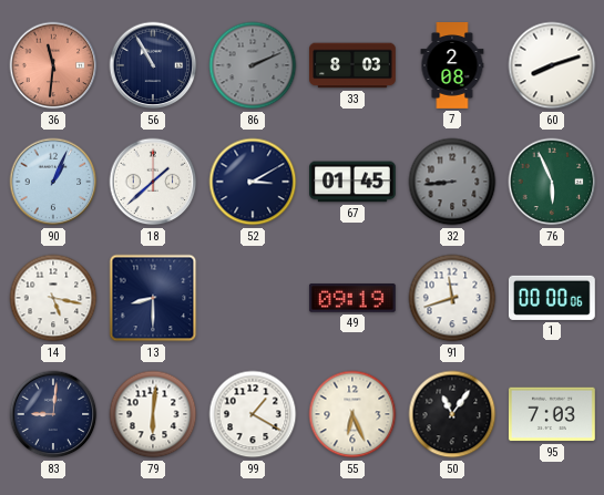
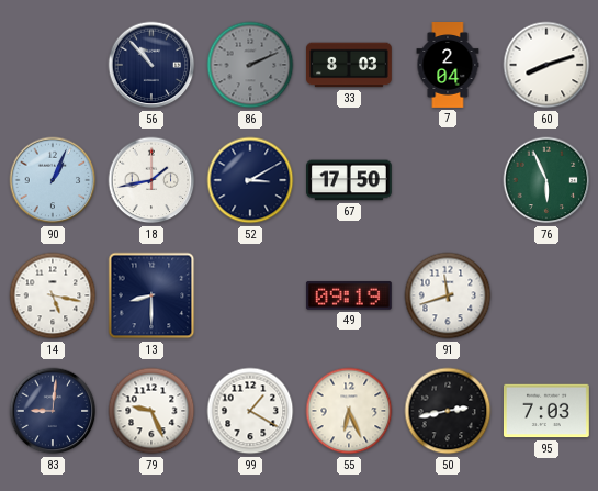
36: 11:31 -> none (53, 65)
56: 10:55 -> 10:53 (151, 65)
7: 2:08 -> 2:04 (448, 66)
18: 1:38 -> 1:43 (151, 180)
67: 01:45 -> 17:50 (350, 180)
32: 8:44 -> none (452, 182)
1: 00:00 -> none (552, 298)
79: 6:01 -> 9:26 (151, 411)
50: 11:06 -> 2:43 (448, 411)
